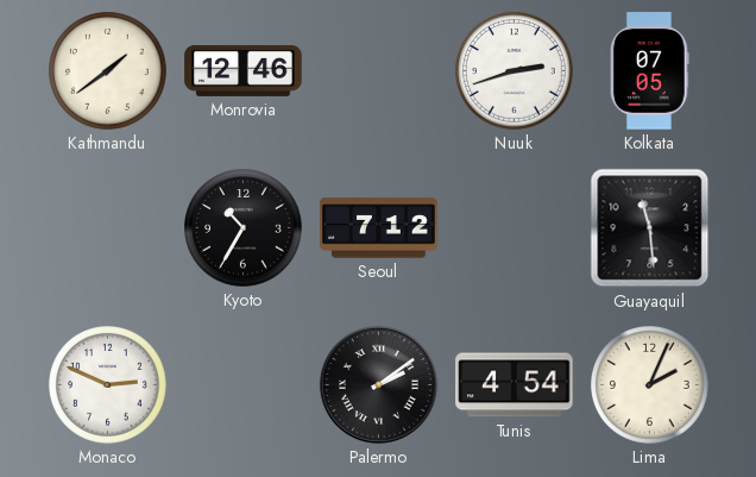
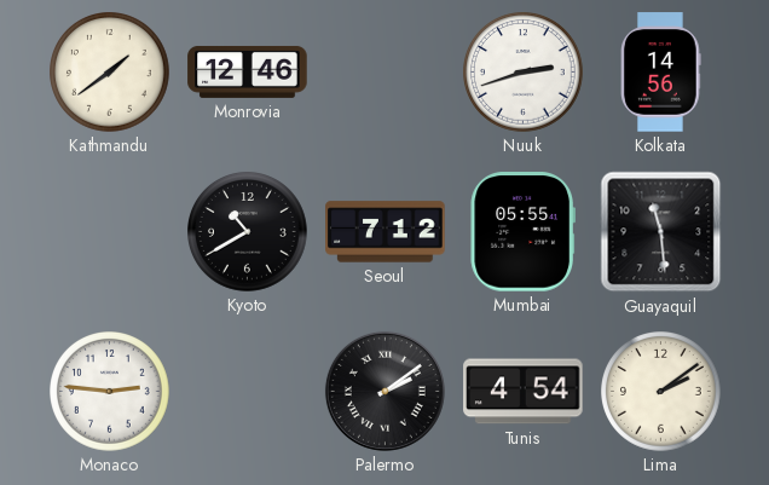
Kolkata: 07:05 -> 14:56 (661, 73)
Kyoto: 10:35 -> 10:40 (248, 232)
Mumbai: none -> 05:55 (522, 232)
Monaco: 2:49 -> 2:46 (110, 392)
Lima: 2:04 -> 2:09 (661, 392)
